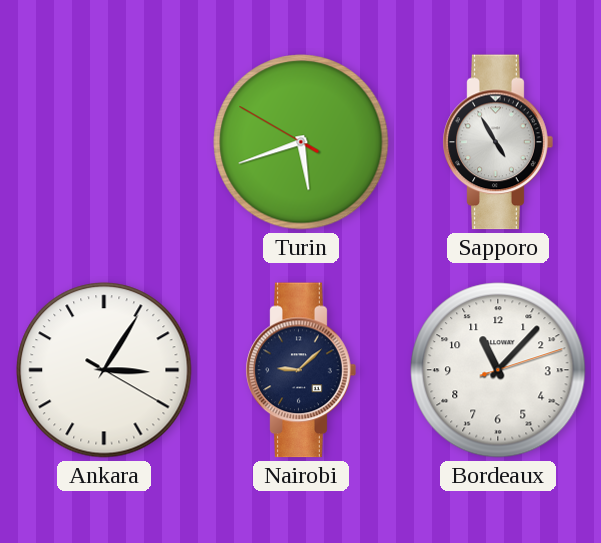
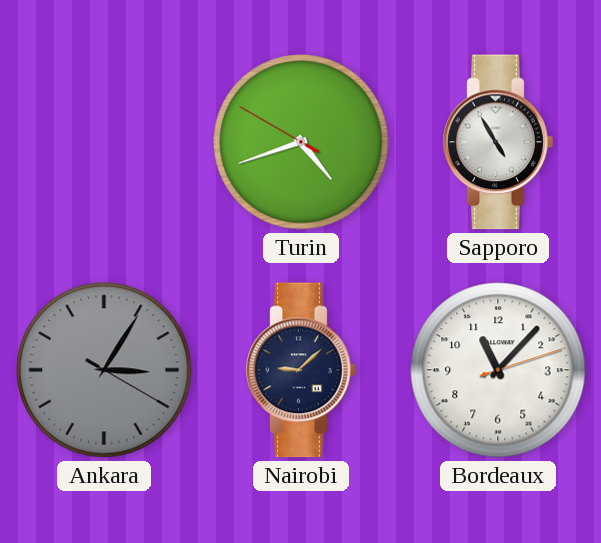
Turin: 5:41 -> 4:41 (301, 142)
Ankara dial: white -> grey (104, 370)
